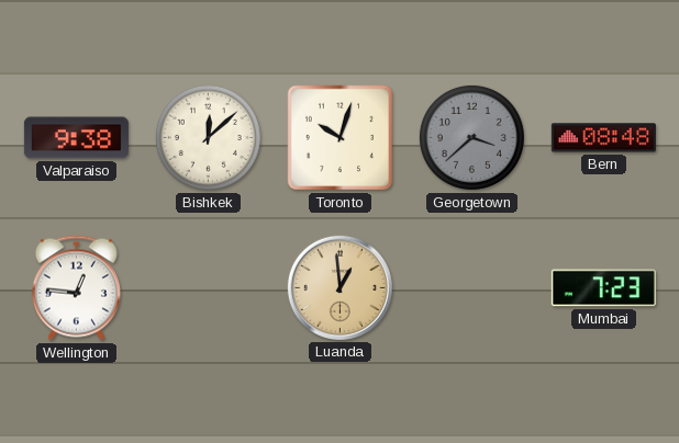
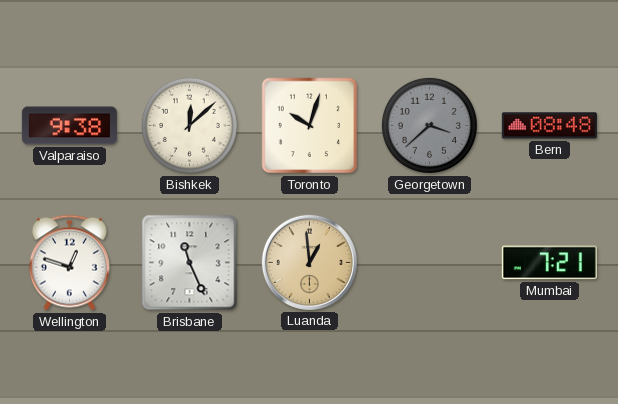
Wellington: 12:46 -> 12:48 (69, 263)
Brisbane: none -> 11:26 (190, 263)
Mumbai: 7:23 -> 7:21 (549, 263)
